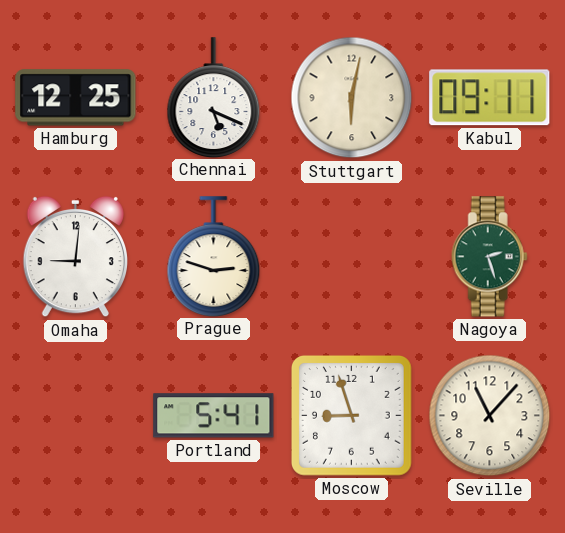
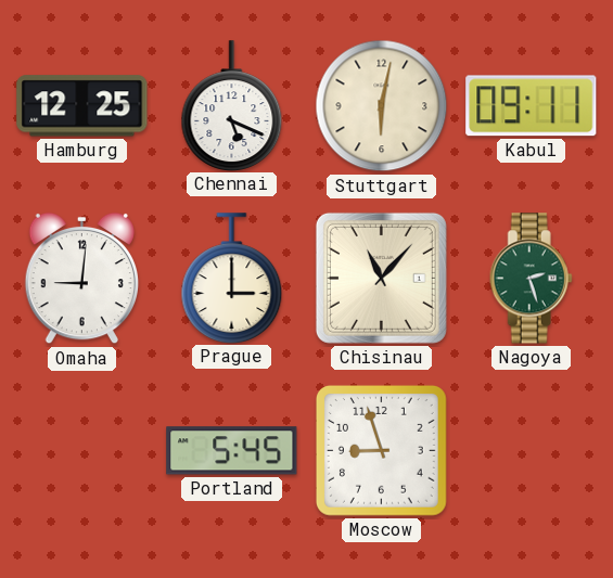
Prague: 2:48 -> 3:00 (232, 278)
Chisinau: none -> 11:07 (381, 278)
Portland: 5:41 -> 5:45 (232, 451)
Seville: 11:07 -> none (490, 416)
